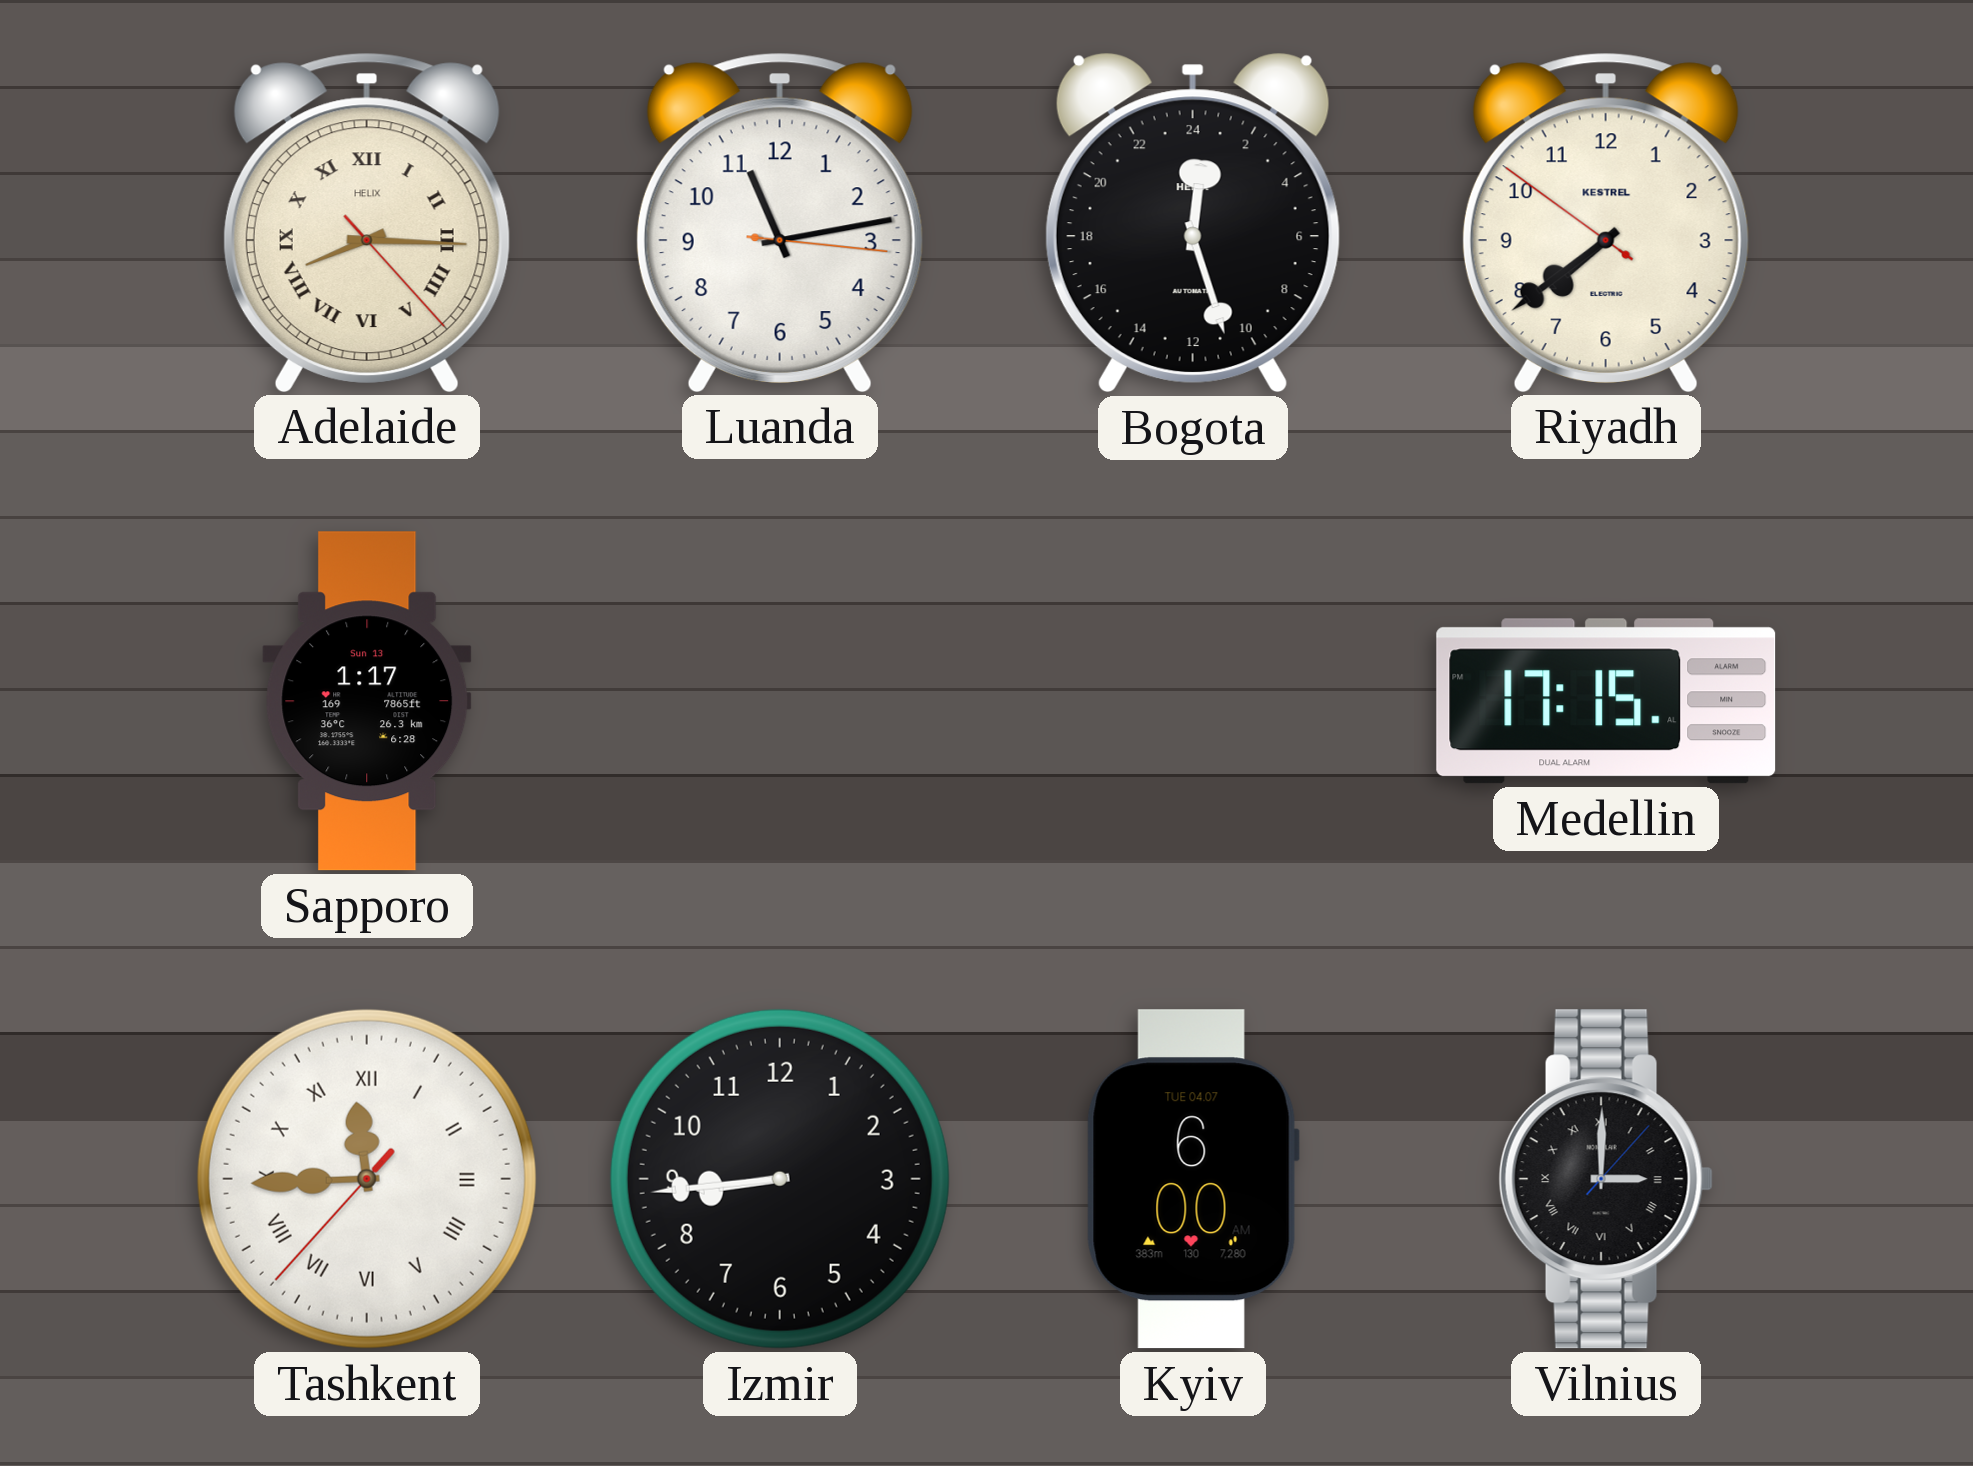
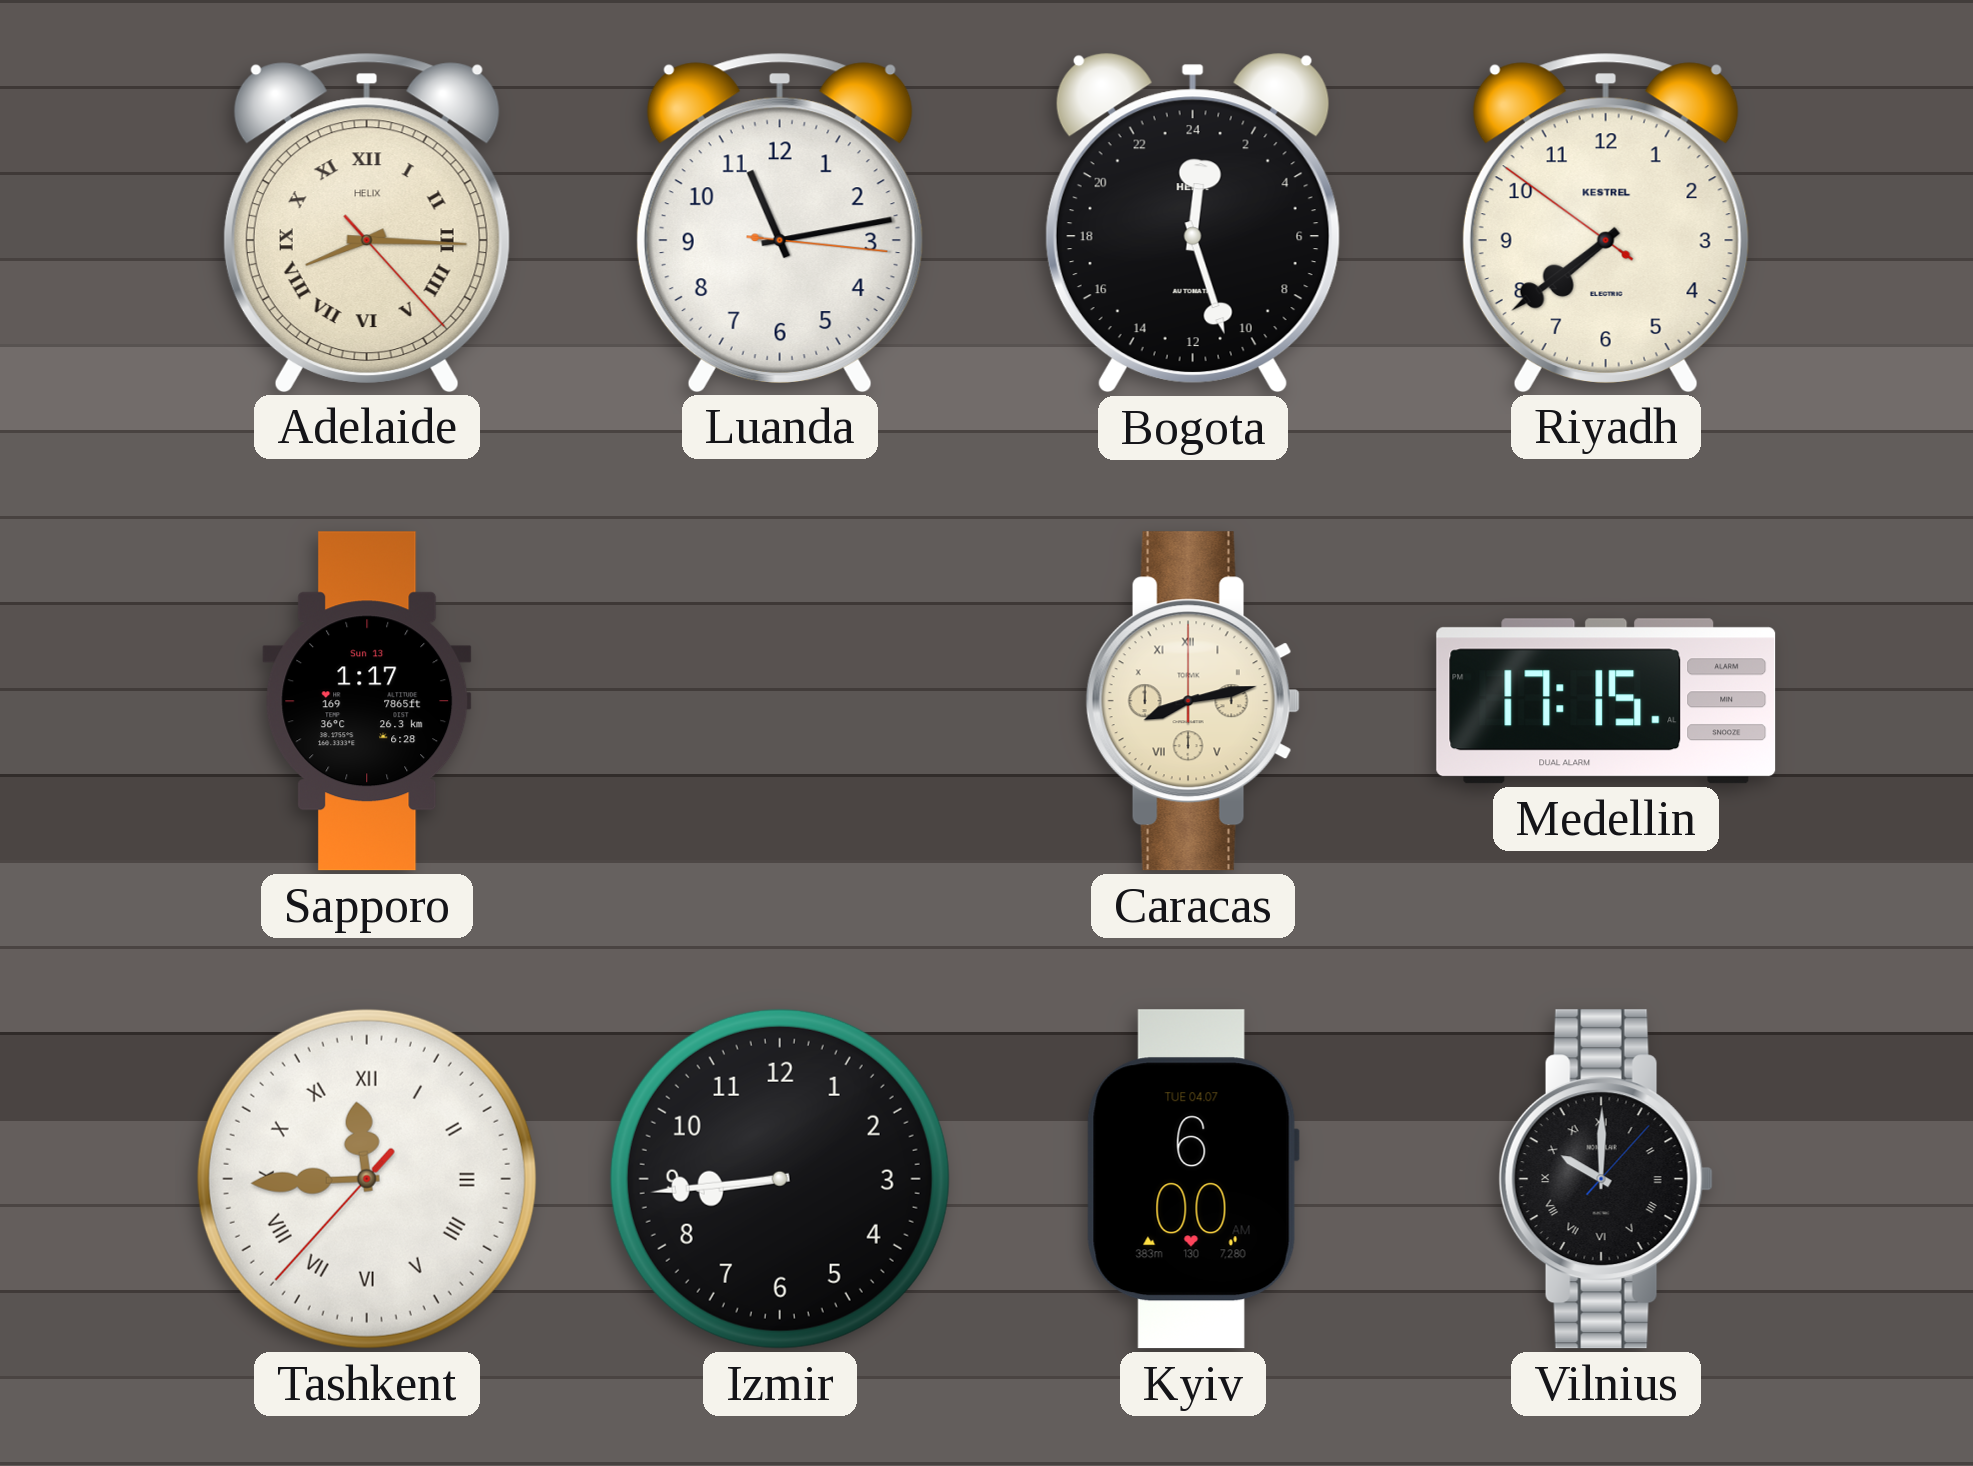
Caracas: none -> 8:13 (1193, 701)
Vilnius: 3:00 -> 10:00 (1606, 1179)
